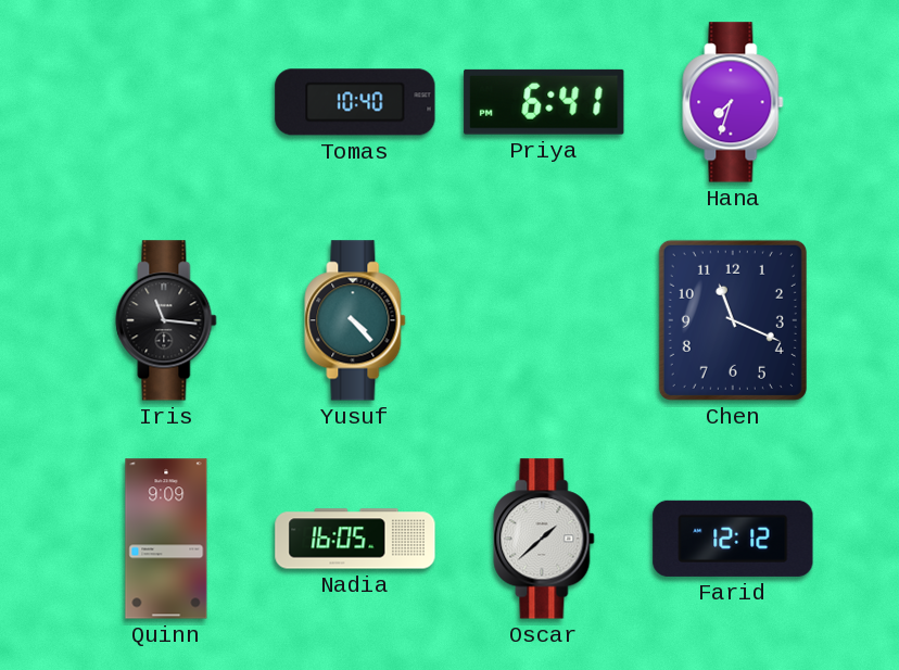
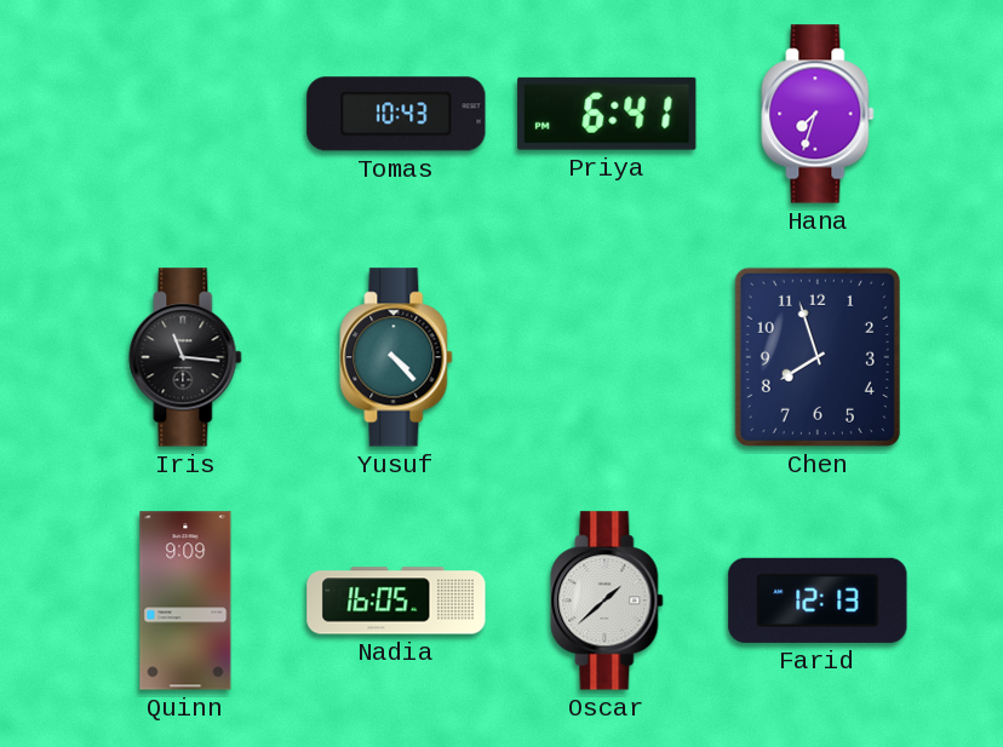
Tomas: 10:40 -> 10:43 (396, 114)
Chen: 11:19 -> 7:57 (818, 357)
Farid: 12:12 -> 12:13 (818, 601)
